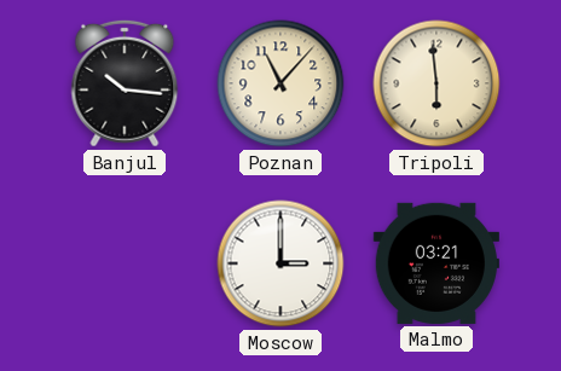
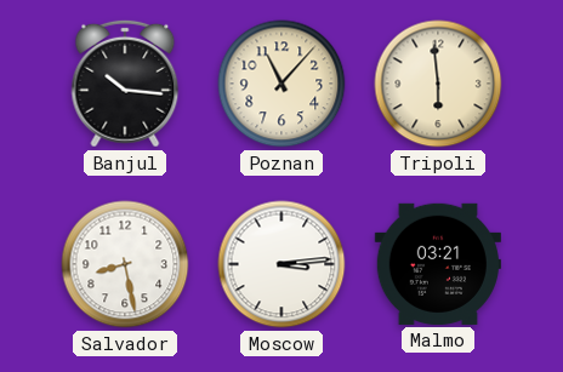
Salvador: none -> 8:28 (125, 264)
Moscow: 3:00 -> 3:14 (281, 264)
